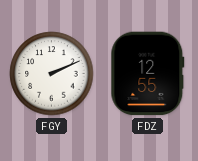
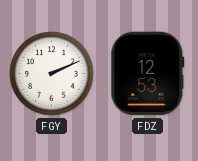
FDZ: 12:55 -> 12:53 (148, 74)
